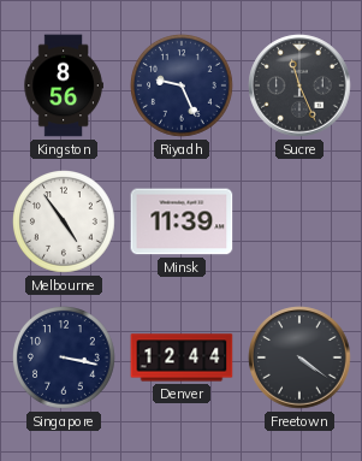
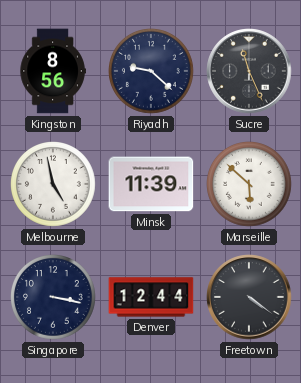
Riyadh: 9:26 -> 9:22 (152, 72)
Melbourne: 4:54 -> 4:58 (54, 185)
Marseille: none -> 5:52 (250, 185)
